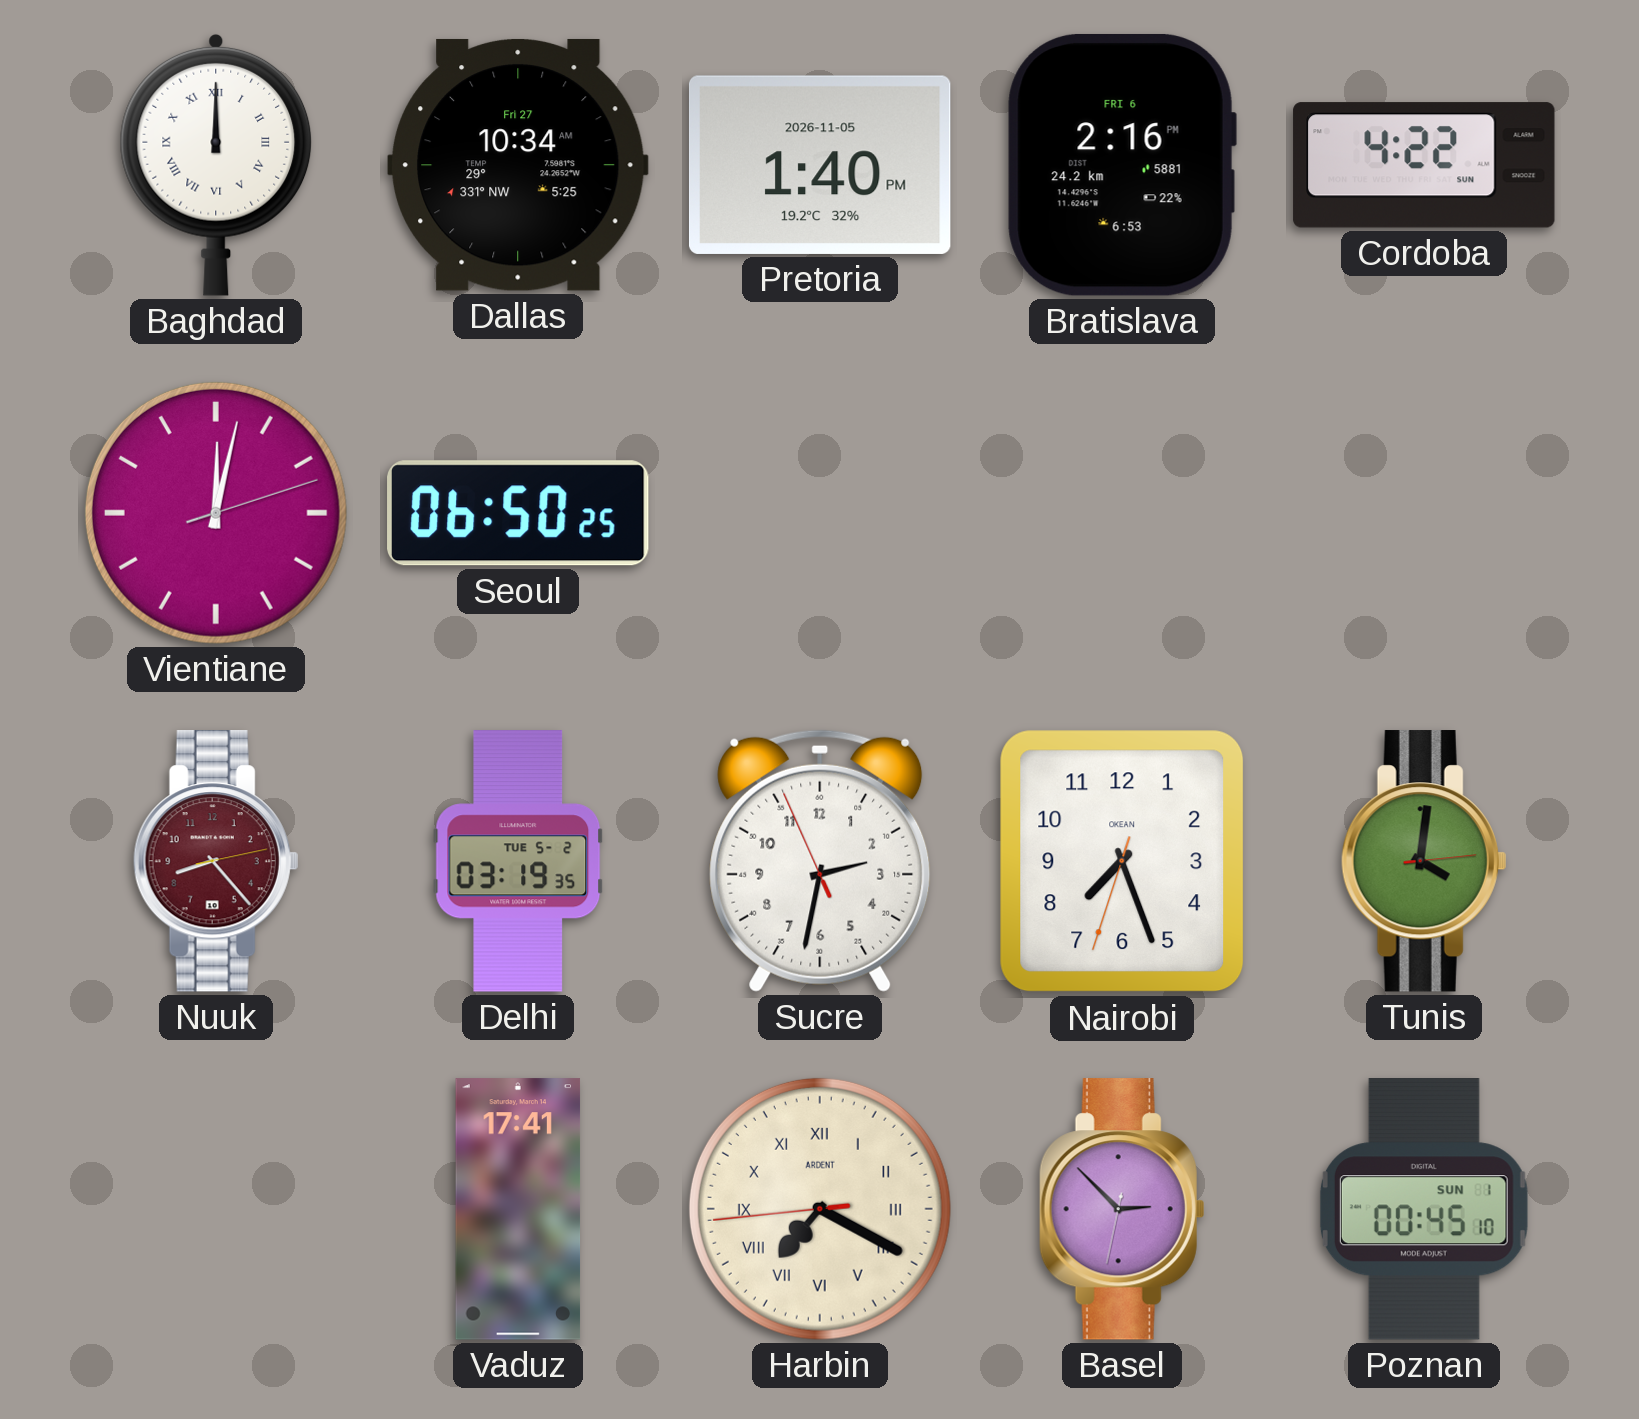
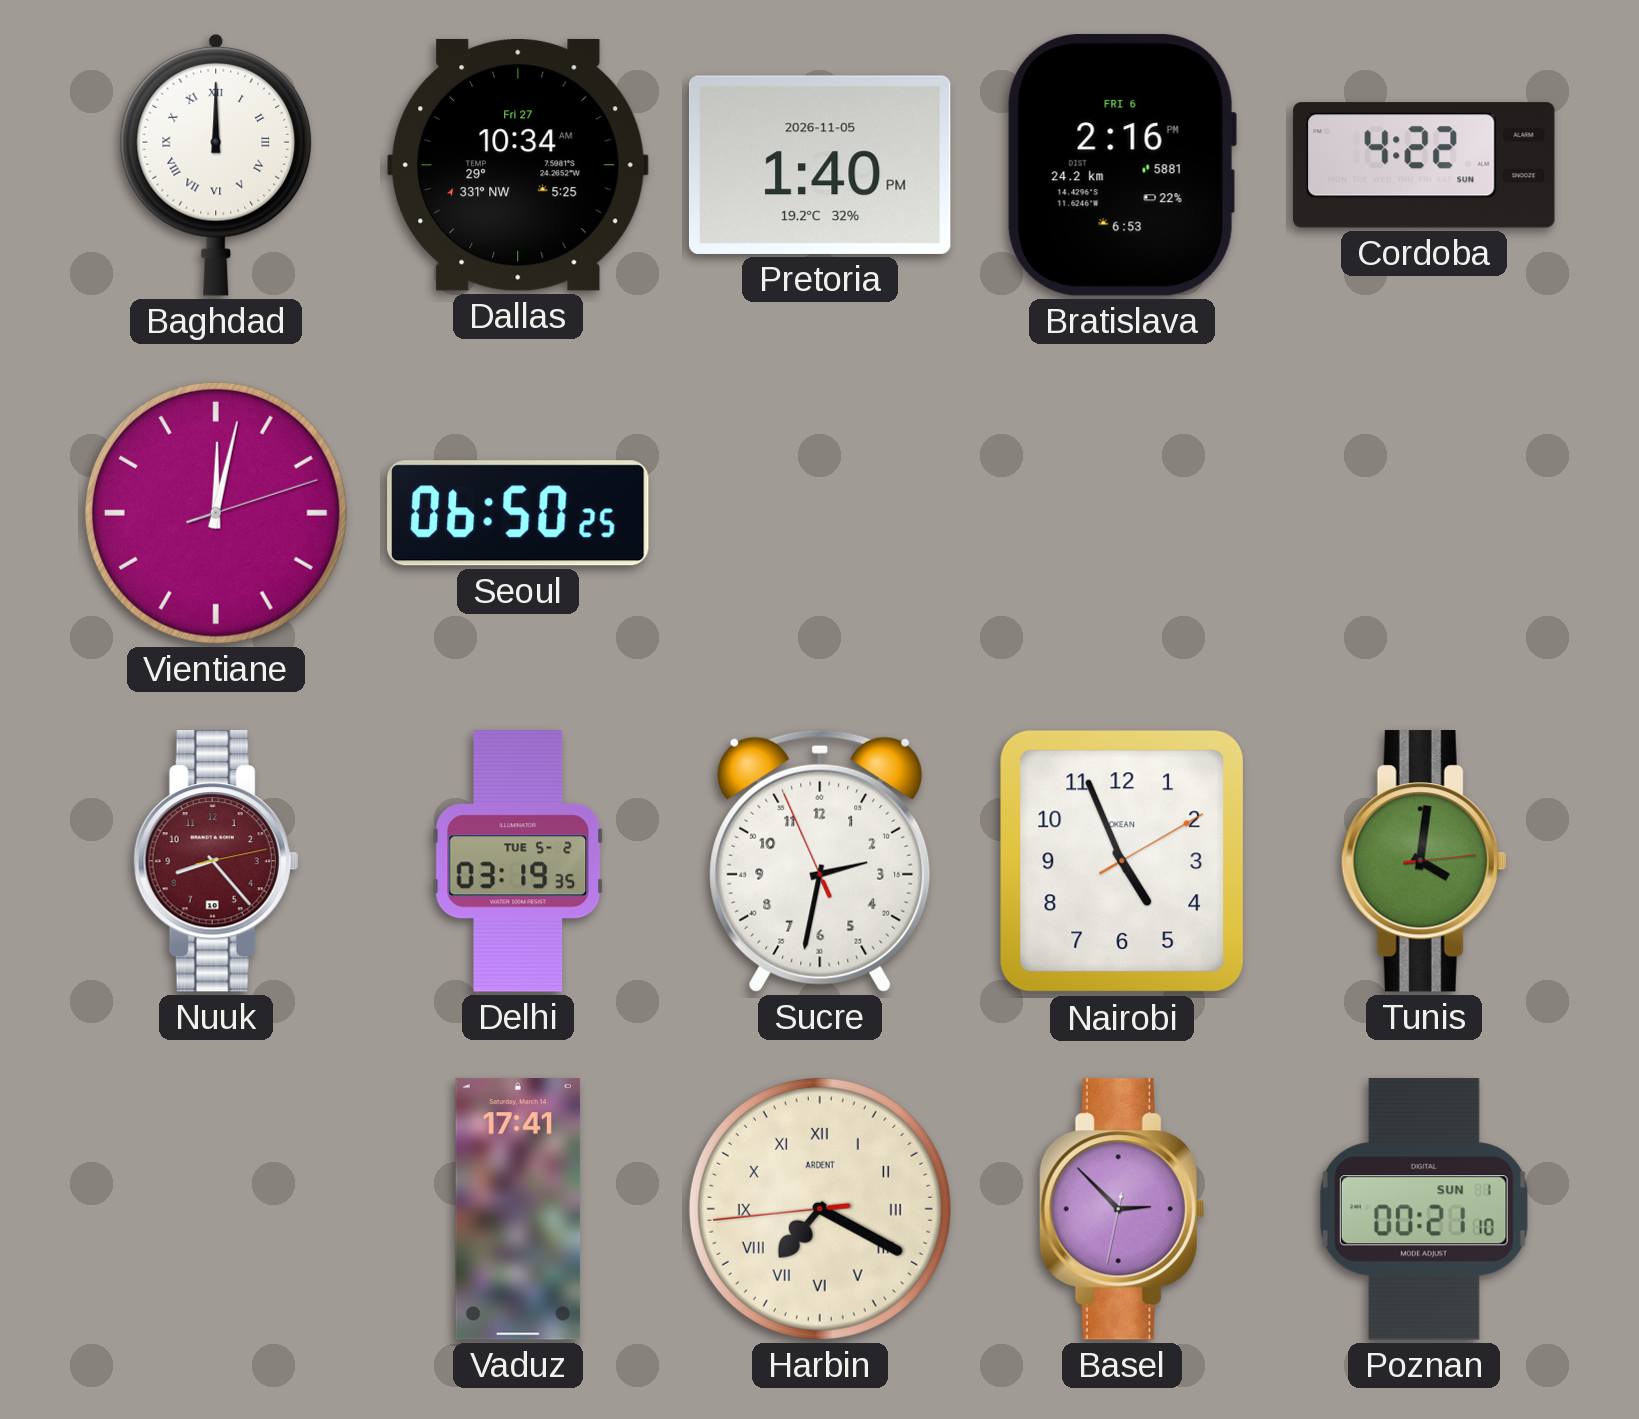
Nairobi: 7:26 -> 4:56 (1122, 861)
Poznan: 00:45 -> 00:21 (1424, 1209)
